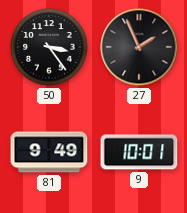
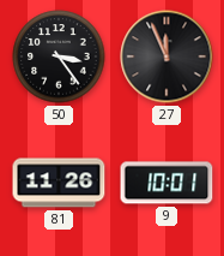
27: 1:56 -> 11:56 (167, 56)
81: 9:49 -> 11:26 (59, 183)
